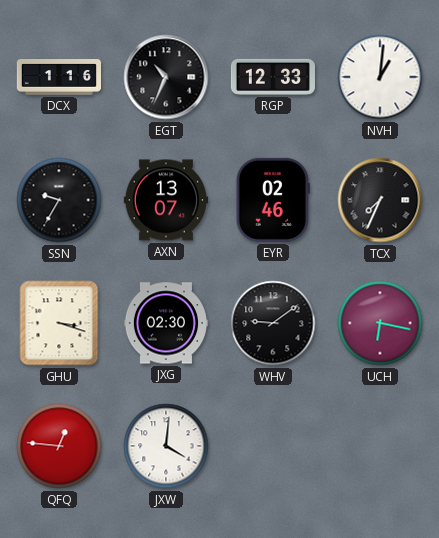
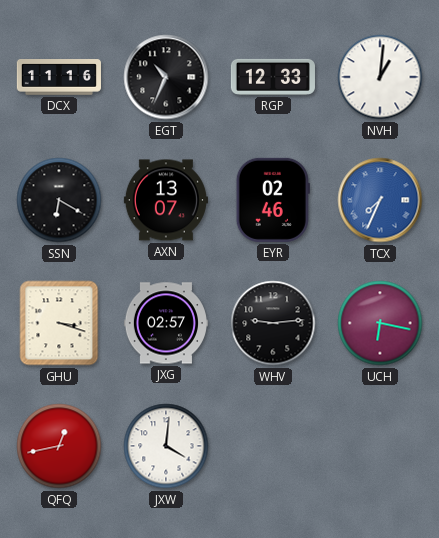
DCX: 1:16 -> 11:16 (59, 78)
SSN: 9:35 -> 6:20 (59, 200)
TCX dial: black -> blue (380, 200)
JXG: 02:30 -> 02:57 (166, 323)
WHV: 9:09 -> 9:14 (273, 323)
QFQ: 12:46 -> 12:43 (59, 446)
